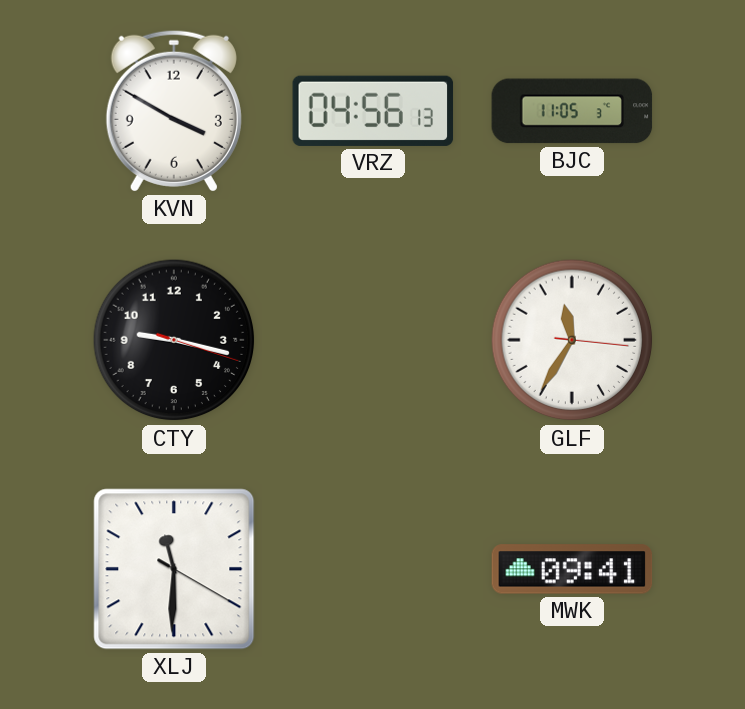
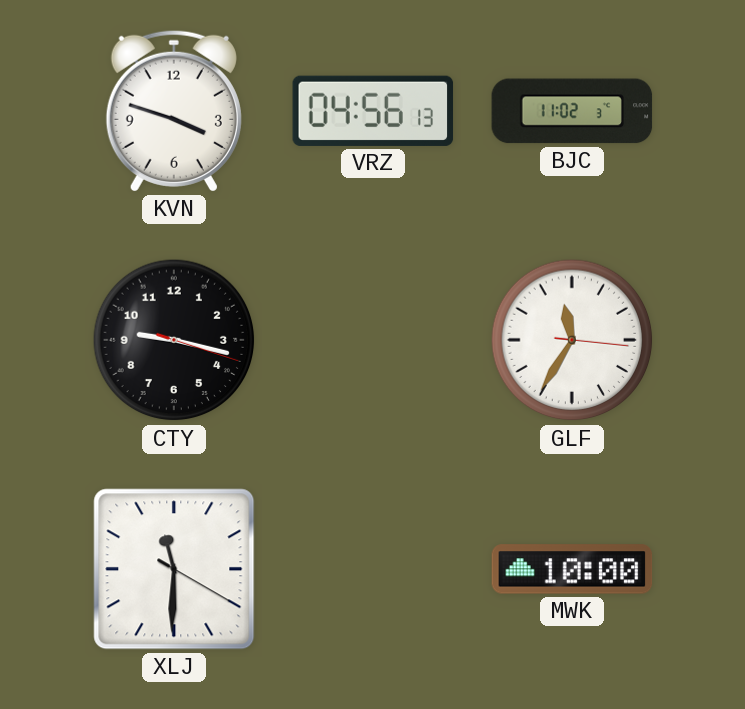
KVN: 3:50 -> 3:48 (174, 111)
BJC: 11:05 -> 11:02 (572, 111)
MWK: 09:41 -> 10:00 (572, 569)
